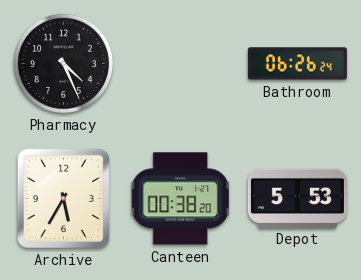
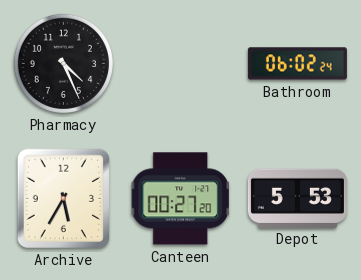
Bathroom: 06:26 -> 06:02 (297, 64)
Canteen: 00:38 -> 00:27 (180, 199)
